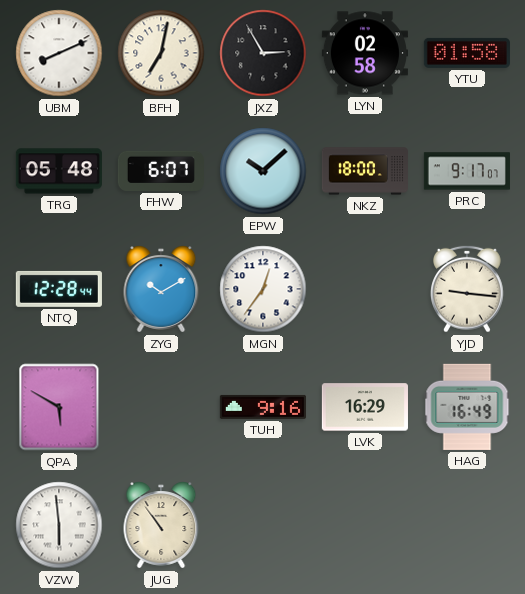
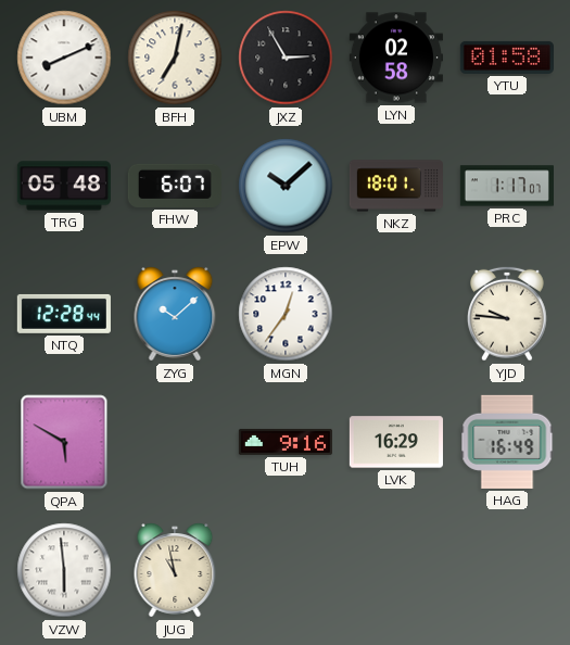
NKZ: 18:00 -> 18:01 (396, 186)
PRC: 9:17 -> 1:17 (507, 186)
ZYG: 10:10 -> 10:08 (175, 314)
YJD: 9:16 -> 9:46 (508, 314)
JUG: 10:54 -> 10:58 (175, 570)
